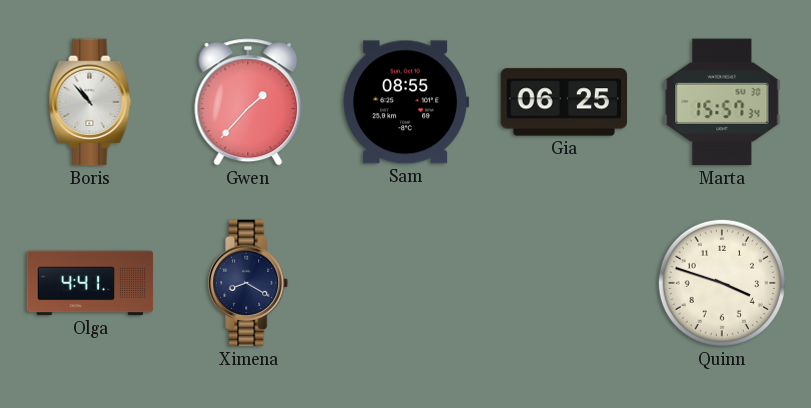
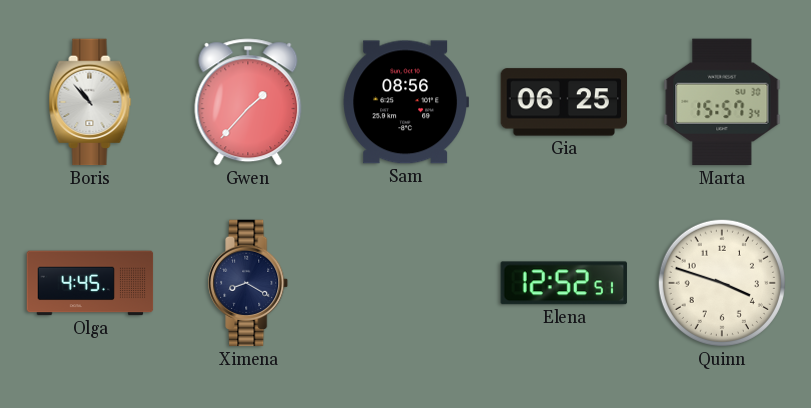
Sam: 08:55 -> 08:56 (405, 102)
Olga: 4:41 -> 4:45 (90, 283)
Elena: none -> 12:52 (564, 283)
